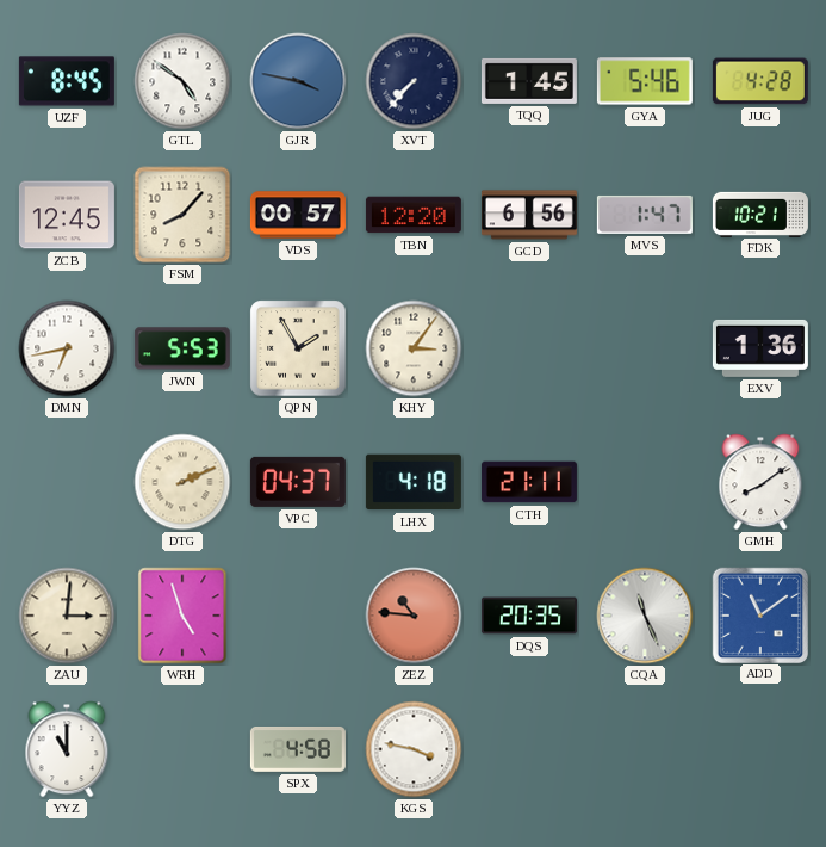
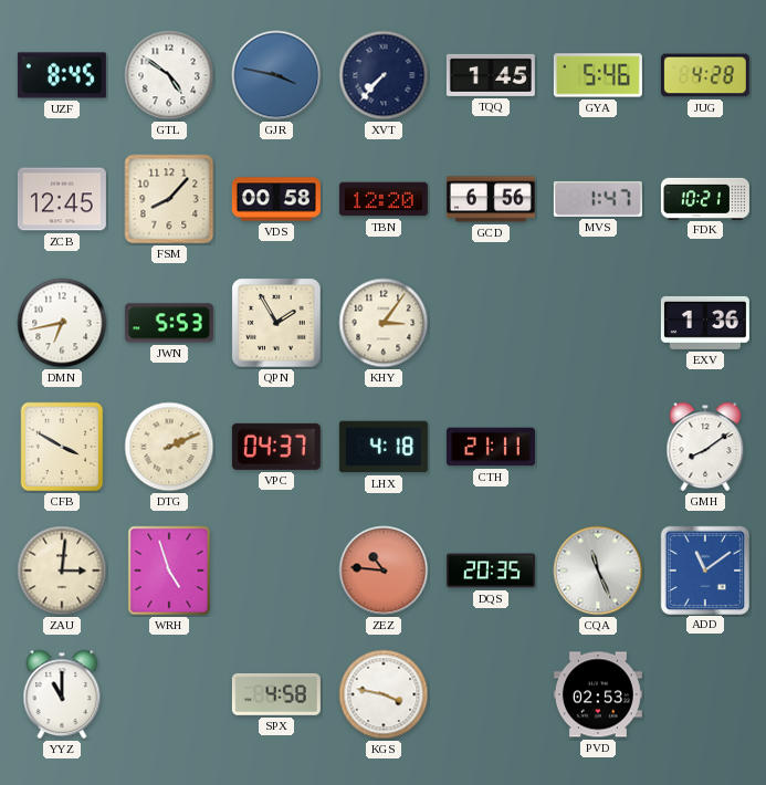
VDS: 00:57 -> 00:58 (276, 199)
CFB: none -> 3:50 (62, 447)
PVD: none -> 02:53 (598, 694)
